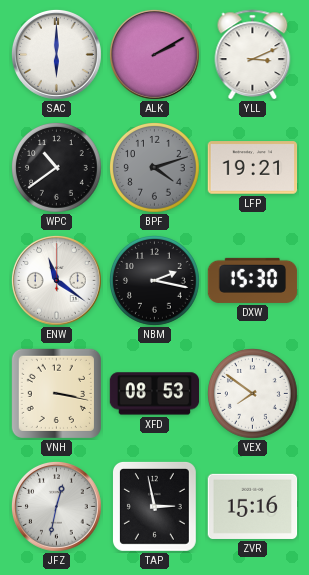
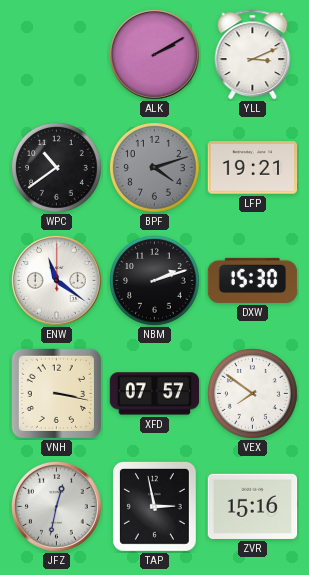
SAC: 6:00 -> none (57, 55)
NBM: 2:17 -> 2:12 (155, 281)
XFD: 08:53 -> 07:57 (155, 394)
